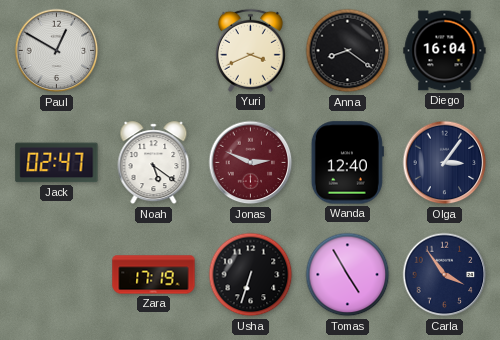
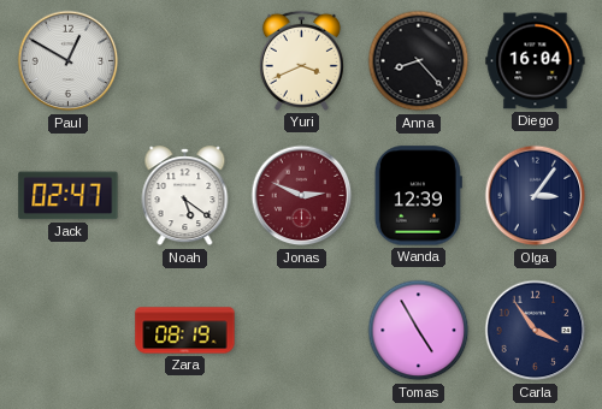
Anna: 8:21 -> 8:23 (419, 61)
Wanda: 12:40 -> 12:39 (418, 196)
Zara: 17:19 -> 08:19 (185, 331)
Usha: 6:33 -> none (251, 275)
